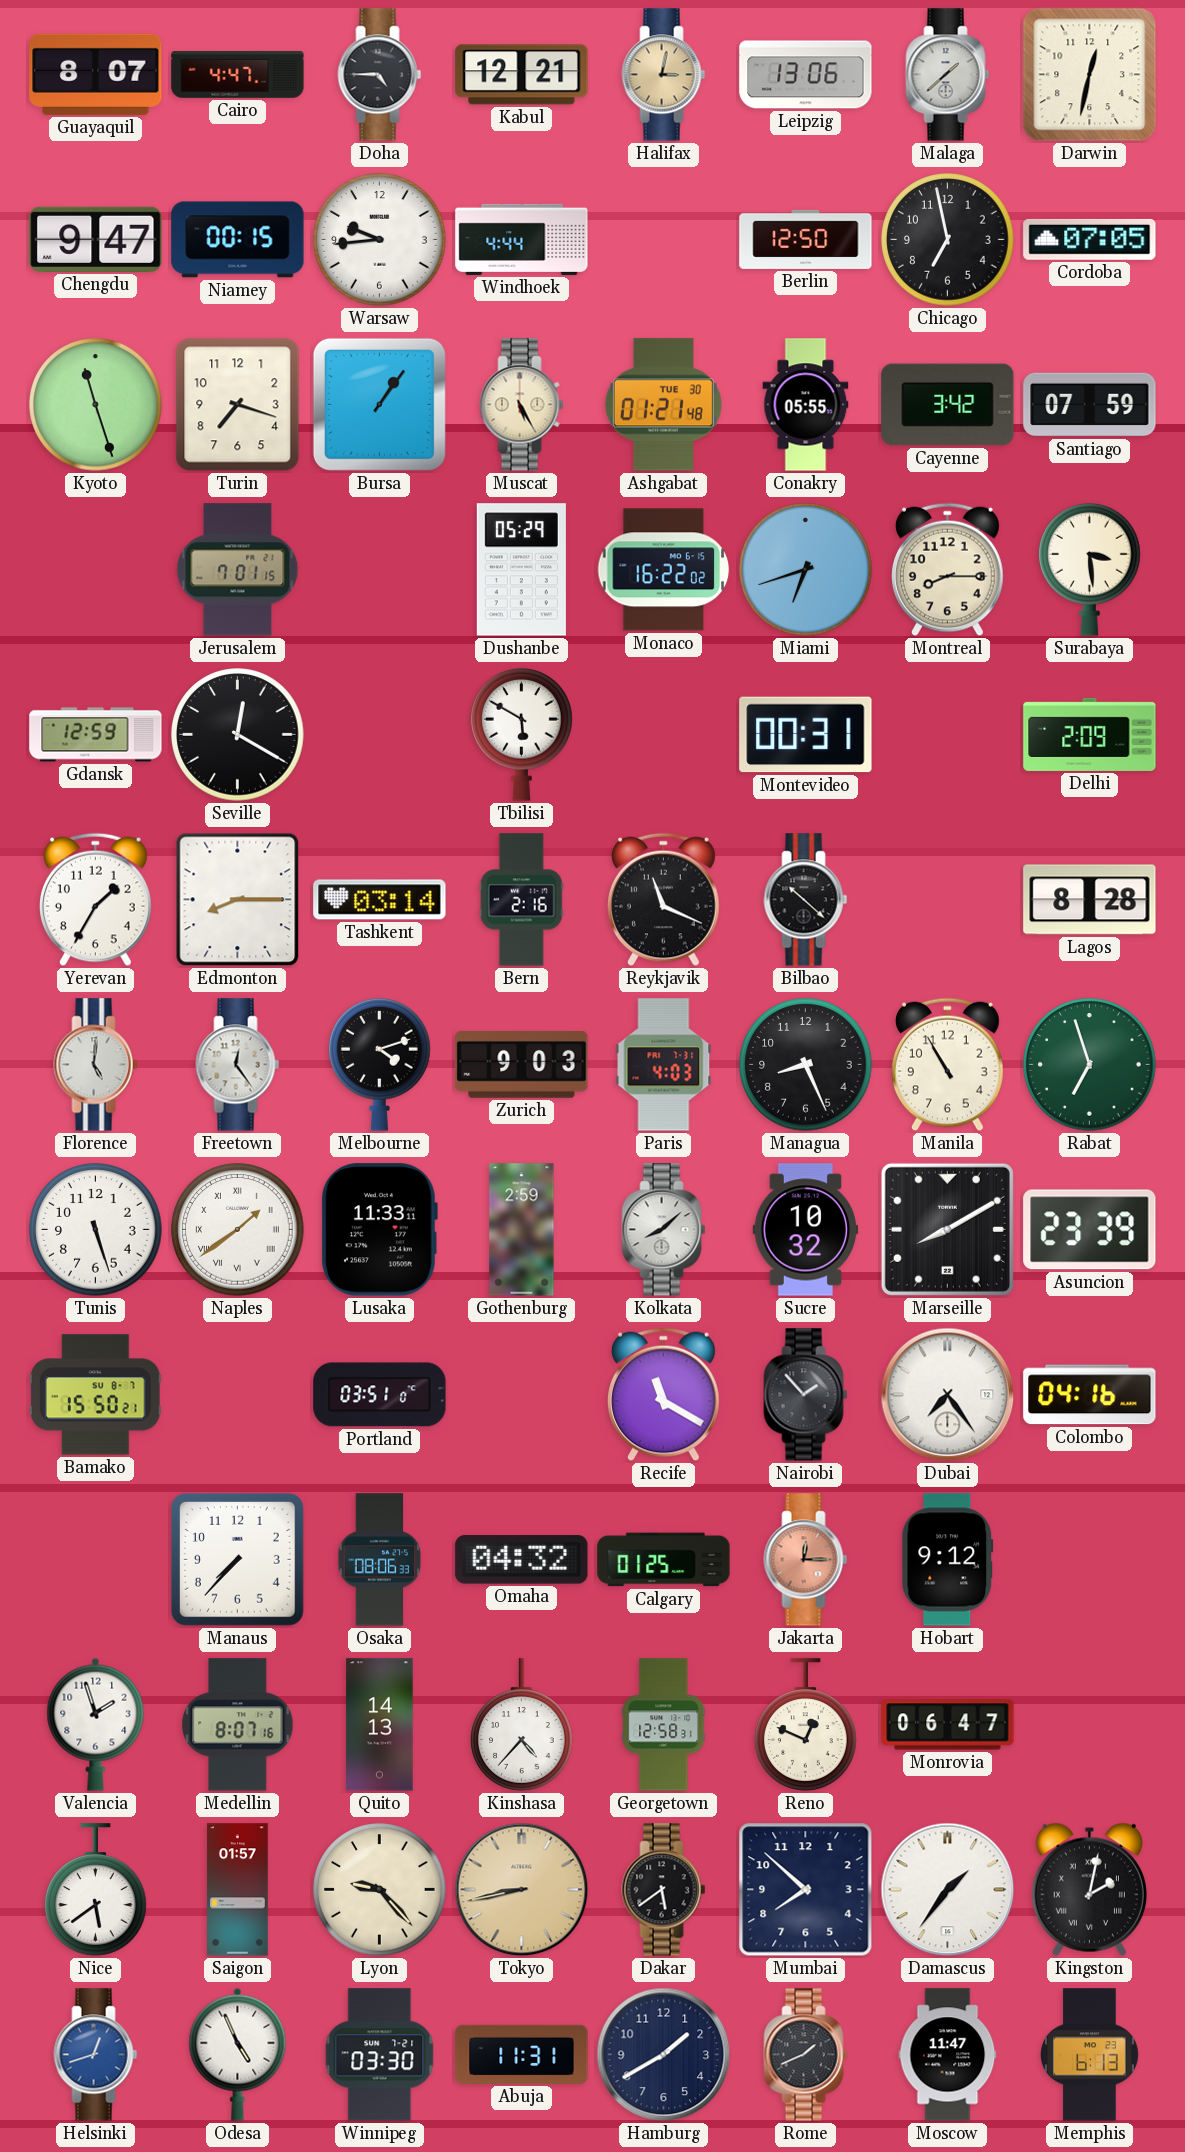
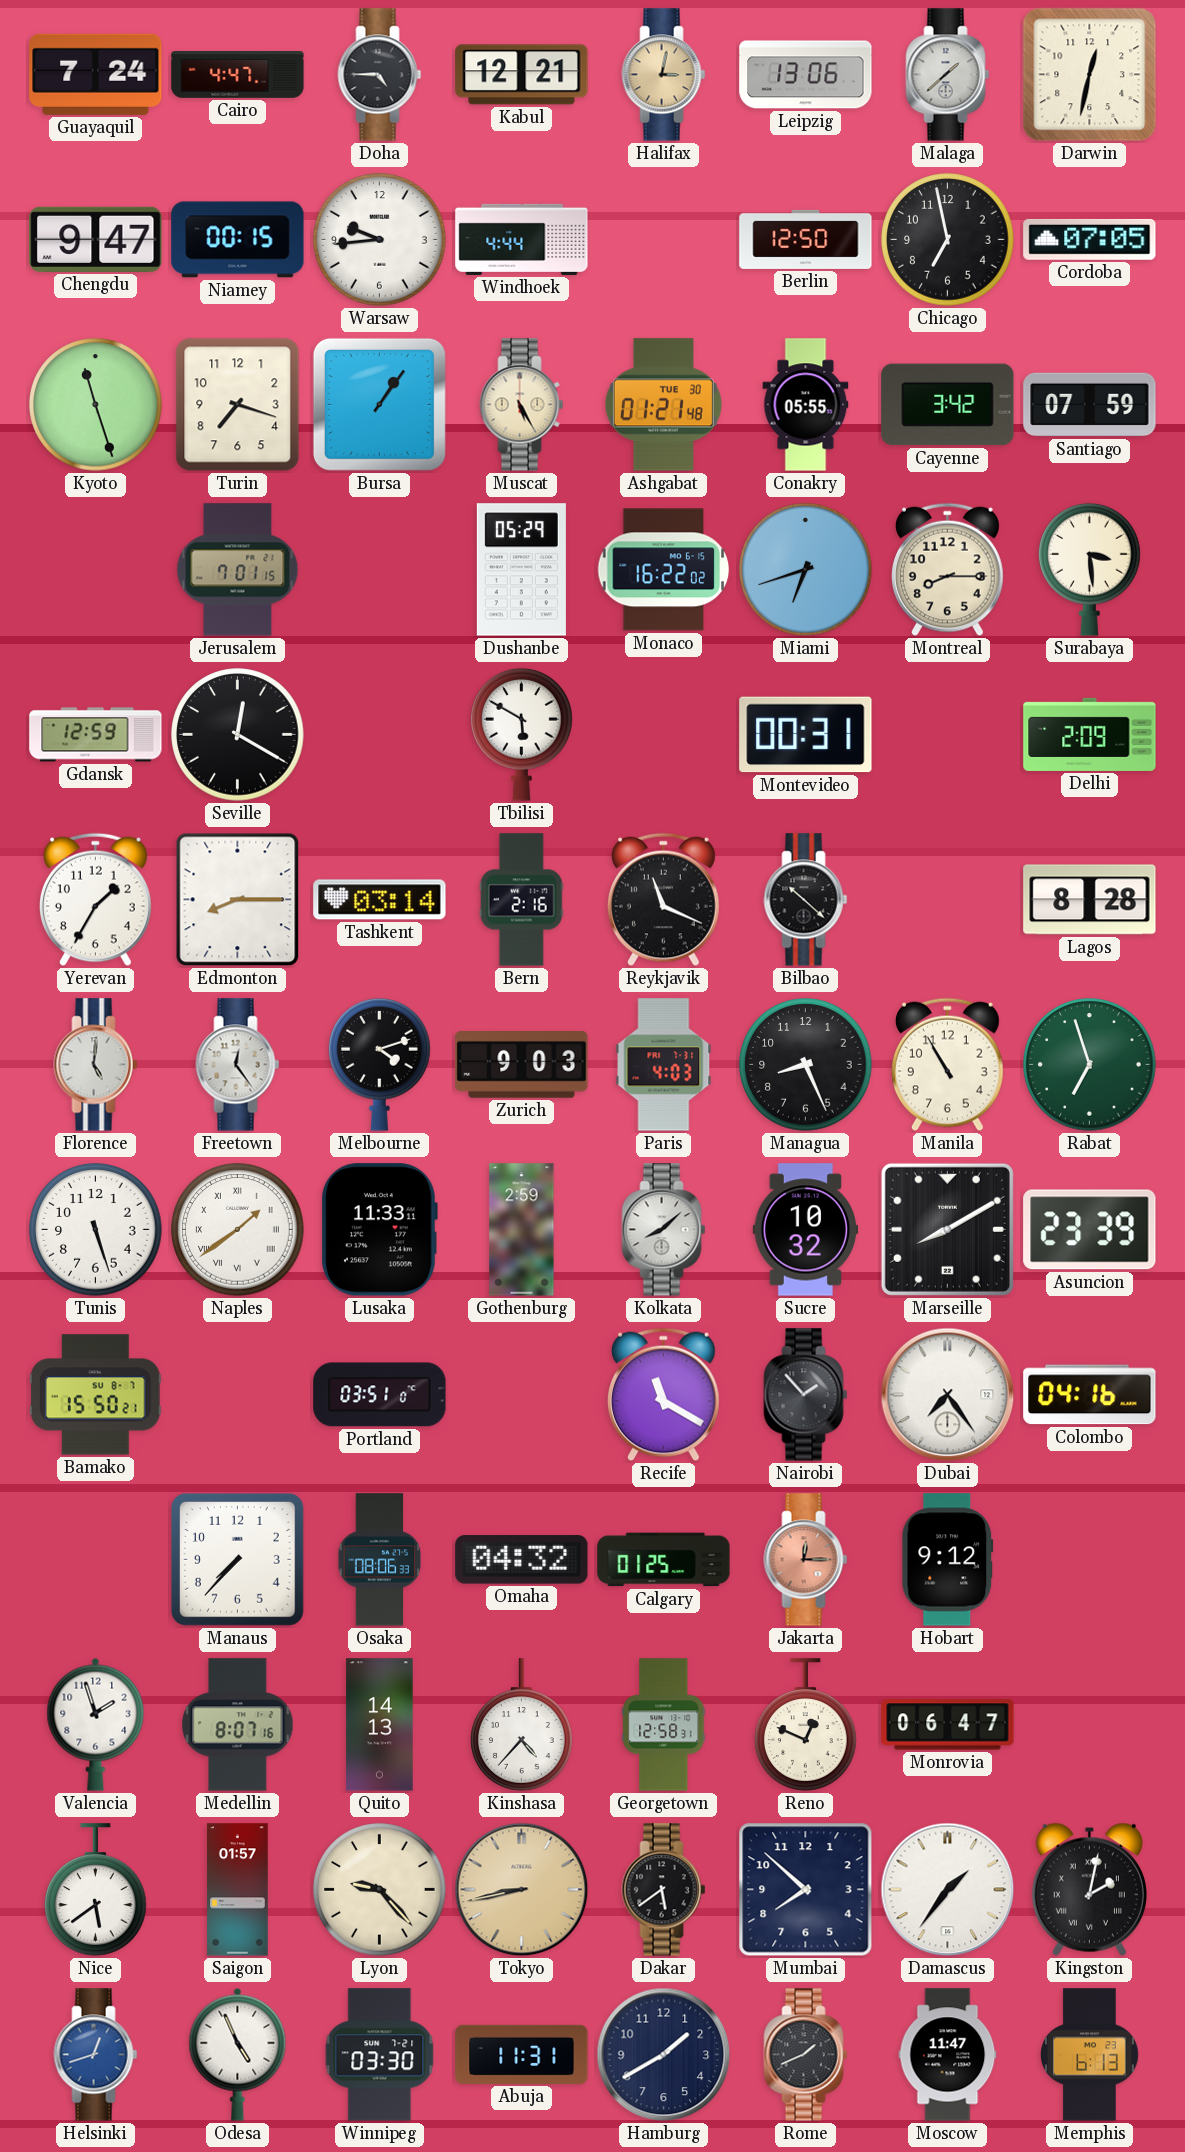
Guayaquil: 8:07 -> 7:24 (96, 74)
